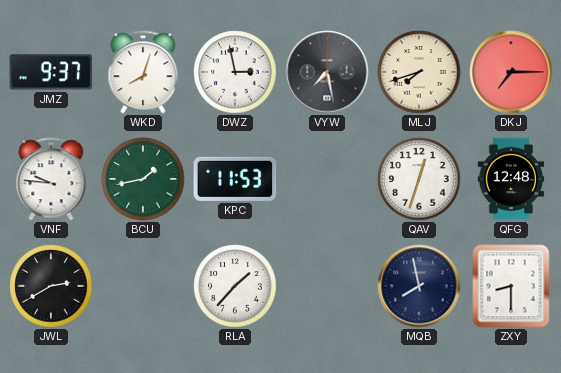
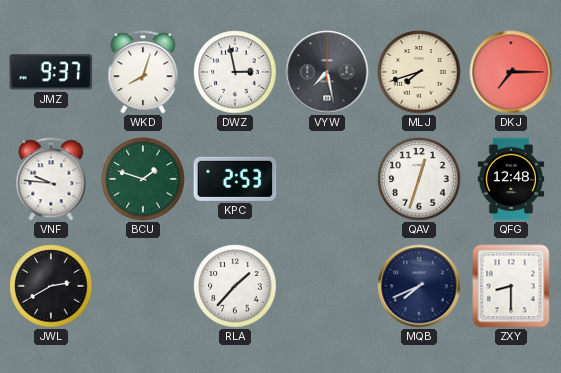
BCU: 1:43 -> 1:48 (143, 179)
KPC: 11:53 -> 2:53 (235, 179)
MQB: 7:58 -> 7:41 (419, 286)
